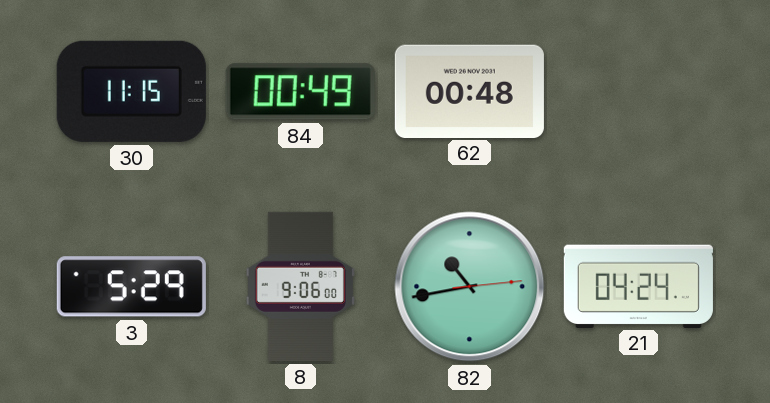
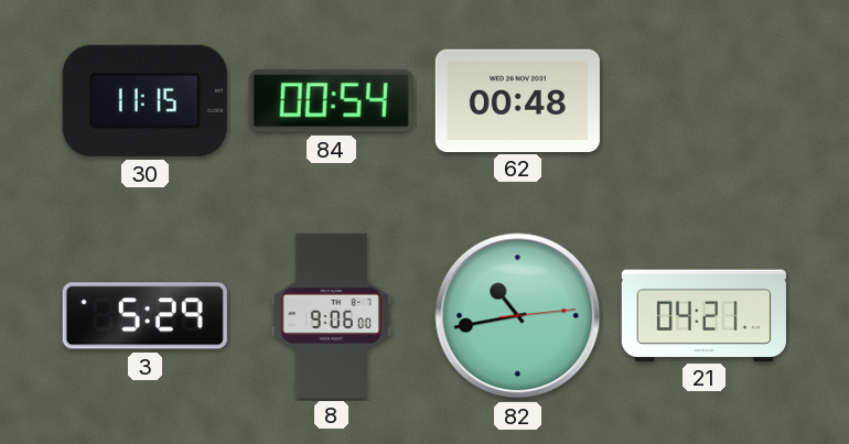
84: 00:49 -> 00:54 (331, 101)
21: 04:24 -> 04:21 (703, 315)
